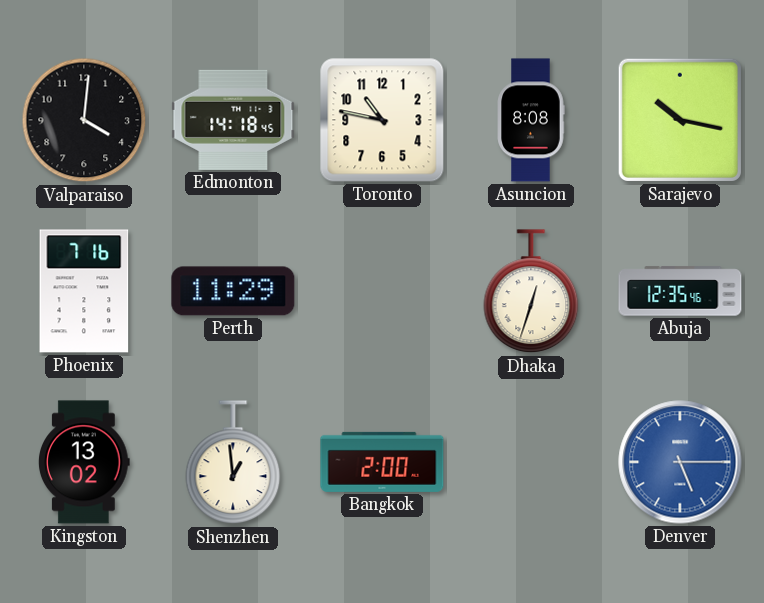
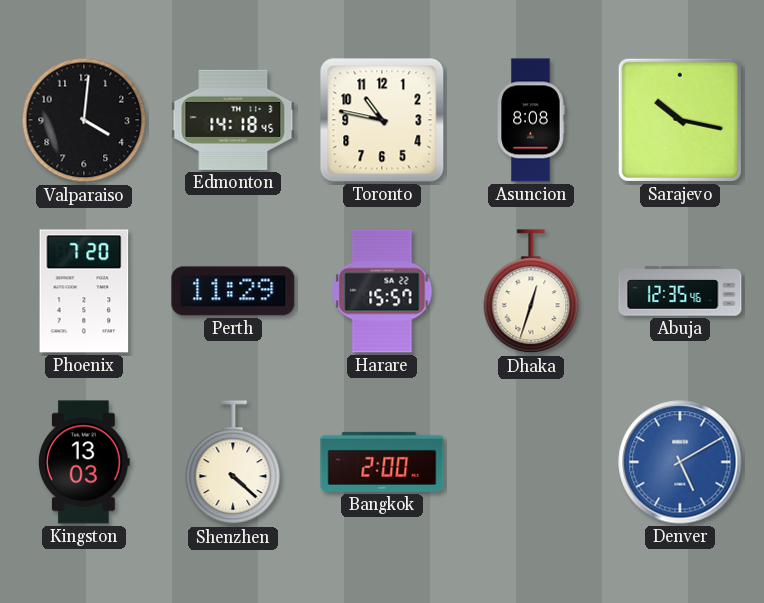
Phoenix: 7:16 -> 7:20 (84, 291)
Harare: none -> 15:57 (382, 291)
Kingston: 13:02 -> 13:03 (85, 462)
Shenzhen: 12:59 -> 4:22 (233, 463)
Denver: 5:15 -> 5:10 (680, 462)
